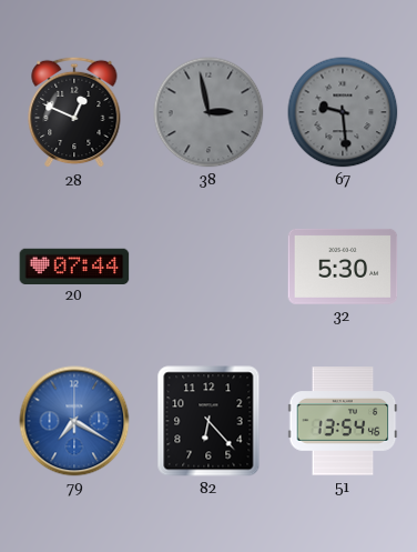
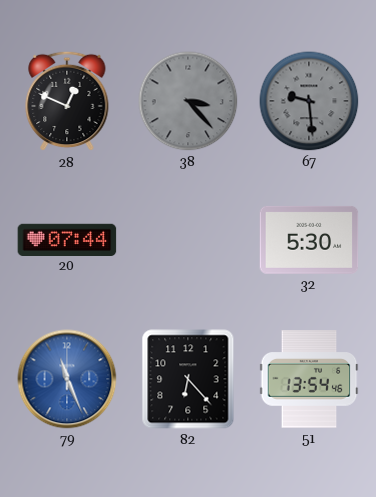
38: 2:58 -> 3:23 (188, 101)
79: 7:20 -> 11:26 (67, 379)
